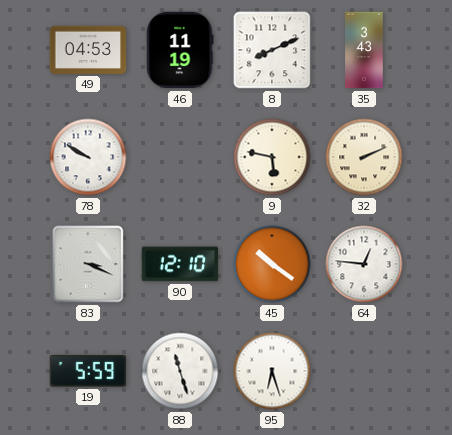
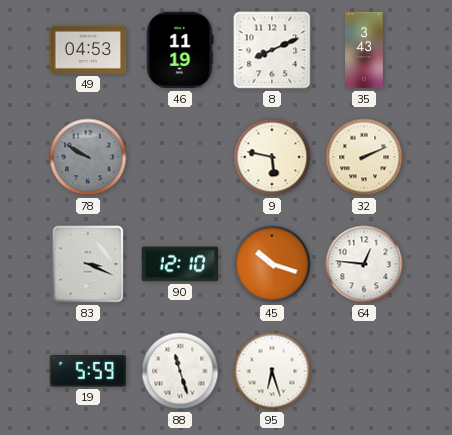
78 dial: white -> grey (88, 157)
45: 10:21 -> 10:18 (272, 264)
